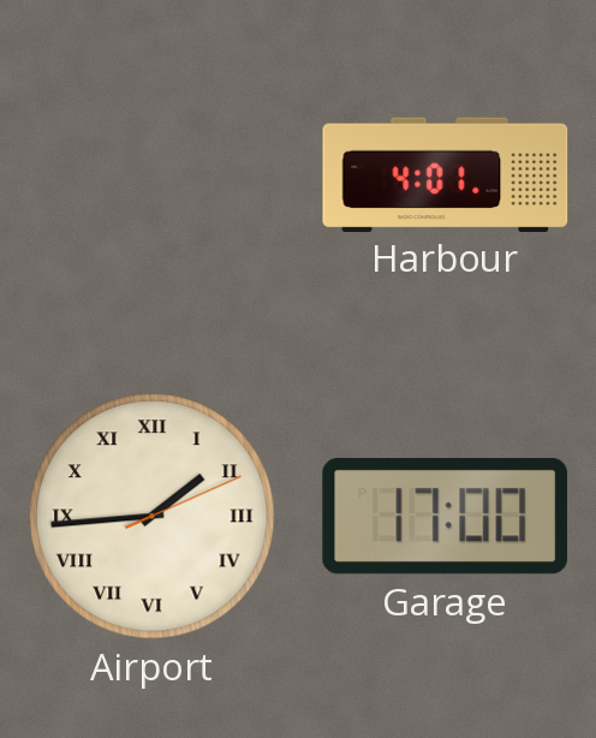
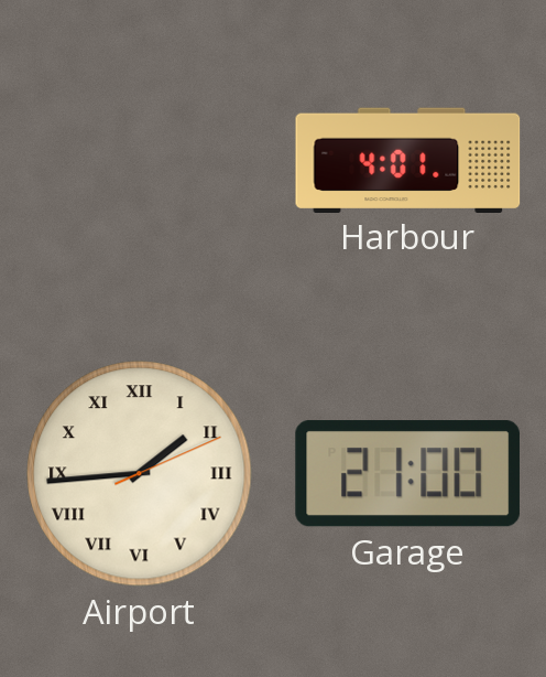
Garage: 17:00 -> 21:00 (407, 474)
